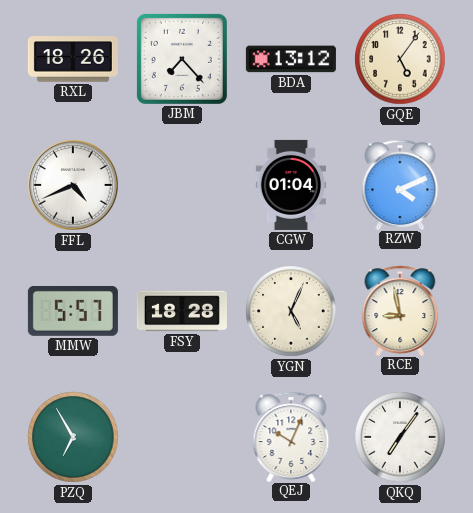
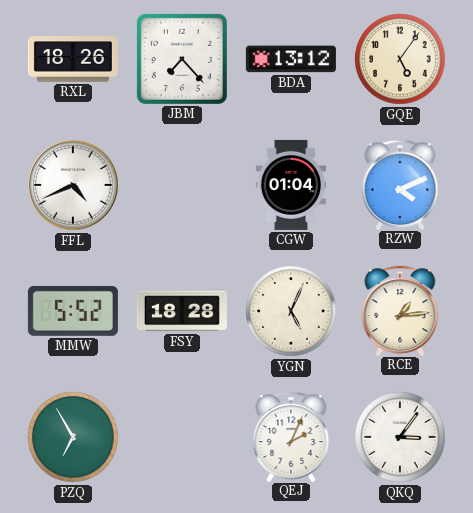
MMW: 5:57 -> 5:52 (73, 311)
RCE: 8:58 -> 1:14 (400, 310)
QEJ: 10:04 -> 2:04 (291, 436)
QKQ: 7:06 -> 3:06 (400, 437)
